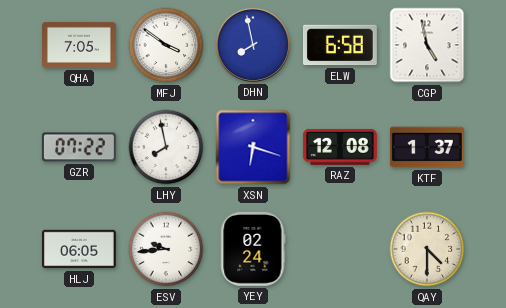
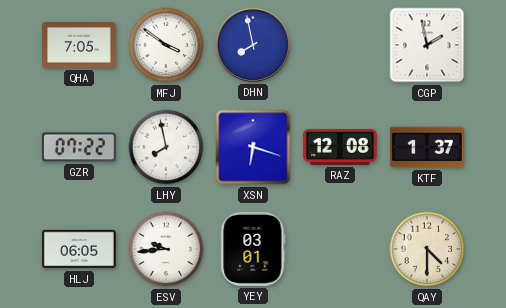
ELW: 6:58 -> none (340, 45)
CGP: 4:58 -> 1:58 (427, 45)
YEY: 02:24 -> 03:01 (253, 249)
